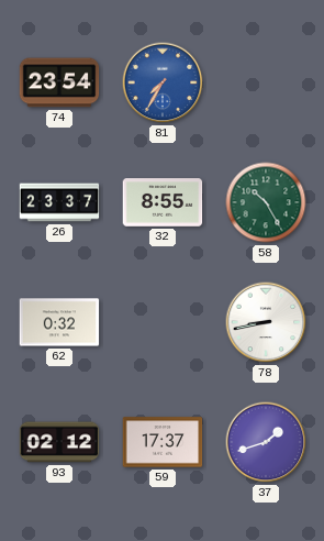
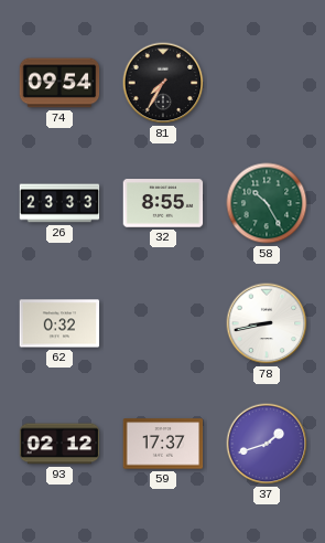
74: 23:54 -> 09:54 (59, 83)
81 dial: blue -> black (163, 83)
26: 23:37 -> 23:33 (59, 203)
